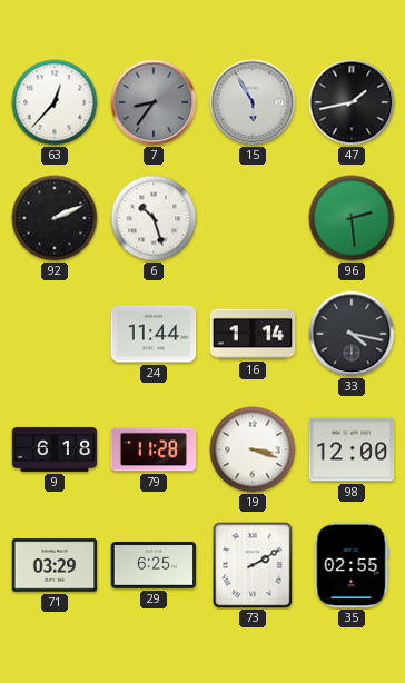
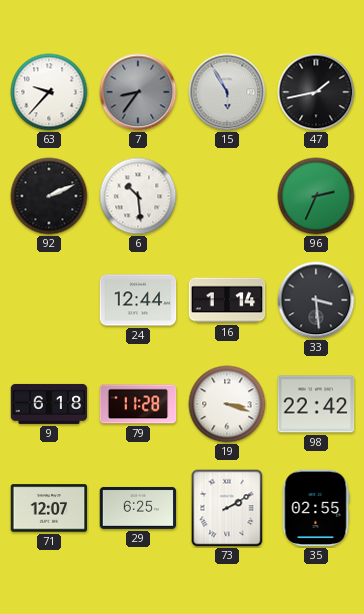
63: 12:37 -> 9:37 (49, 92)
6: 10:27 -> 10:29 (138, 196)
96: 2:29 -> 2:34 (316, 196)
24: 11:44 -> 12:44 (138, 300)
33: 4:17 -> 3:29 (316, 300)
98: 12:00 -> 22:42 (316, 404)
71: 03:29 -> 12:07 (49, 508)
